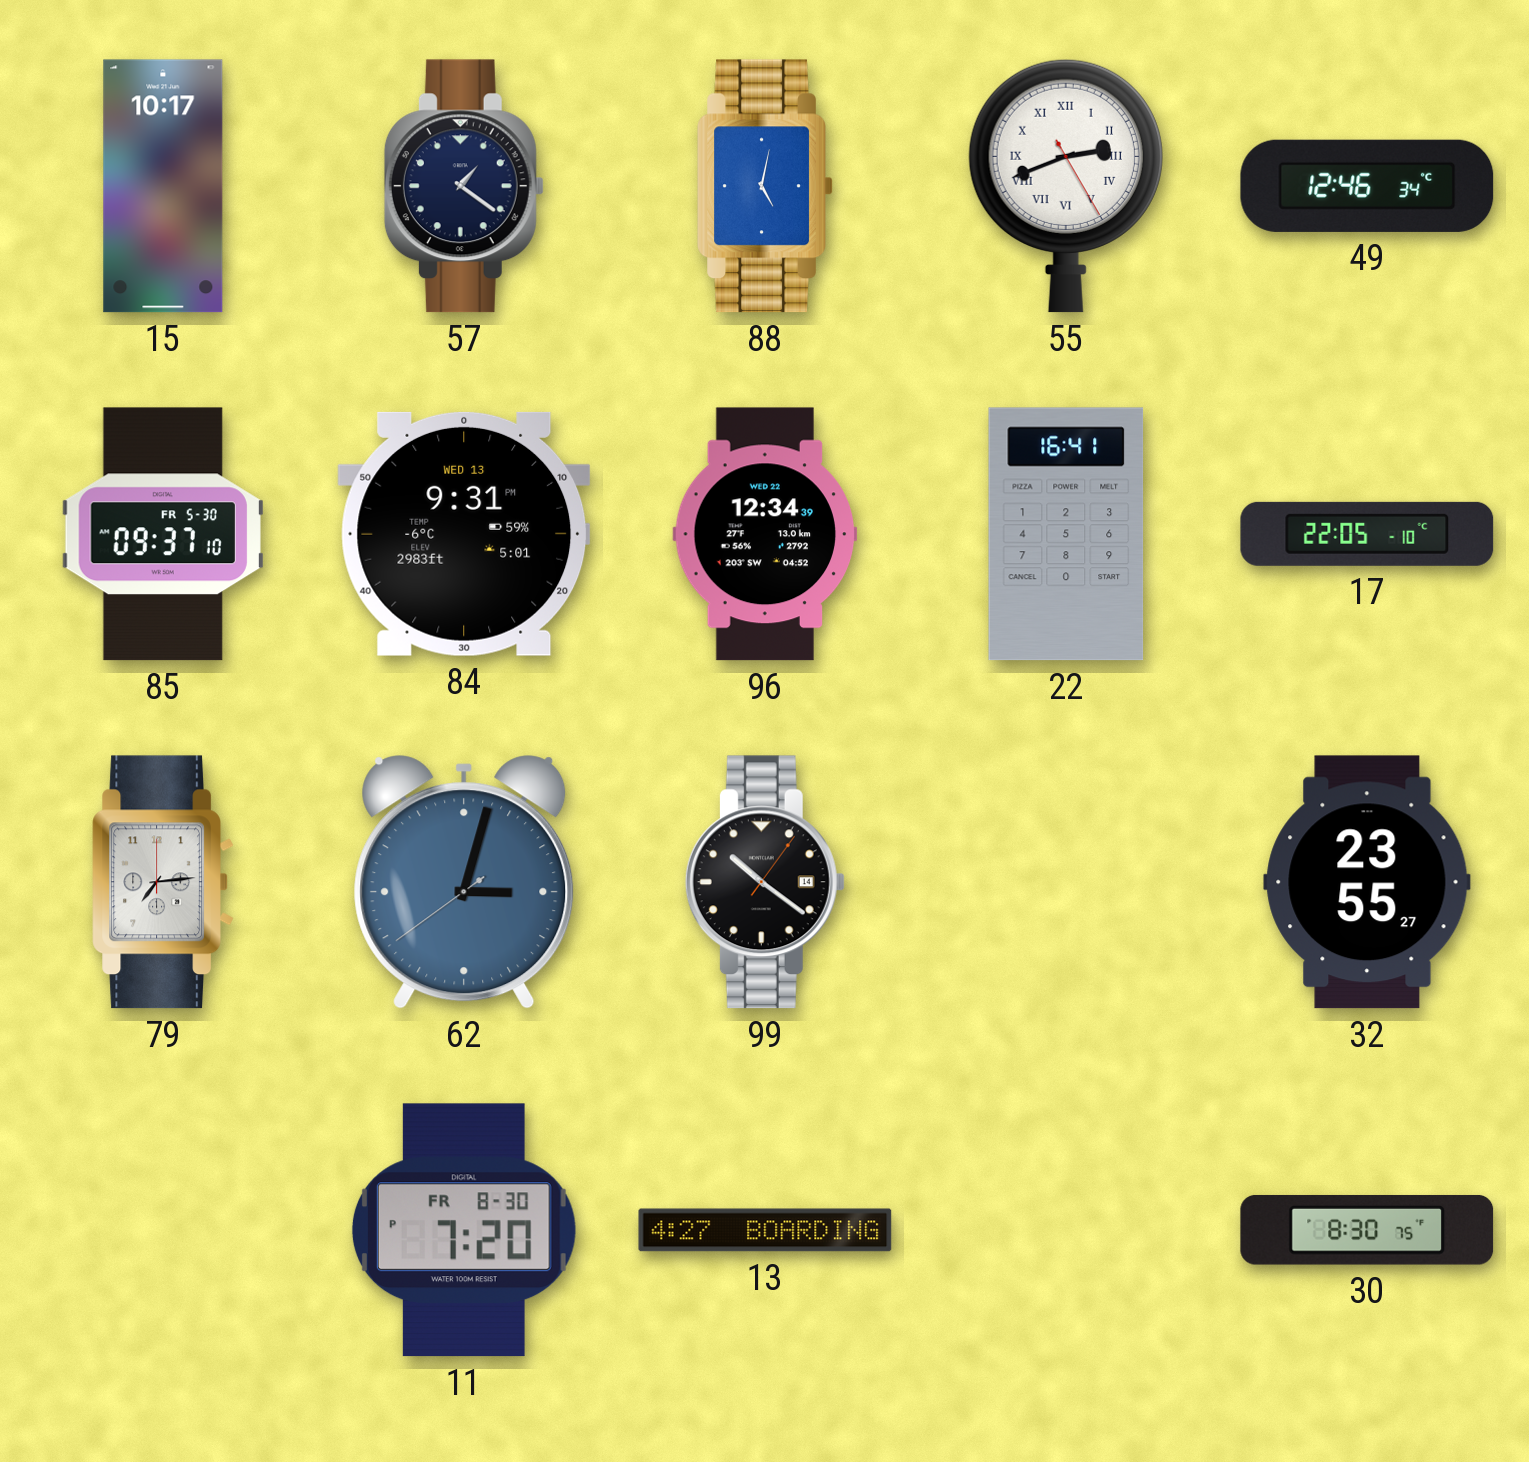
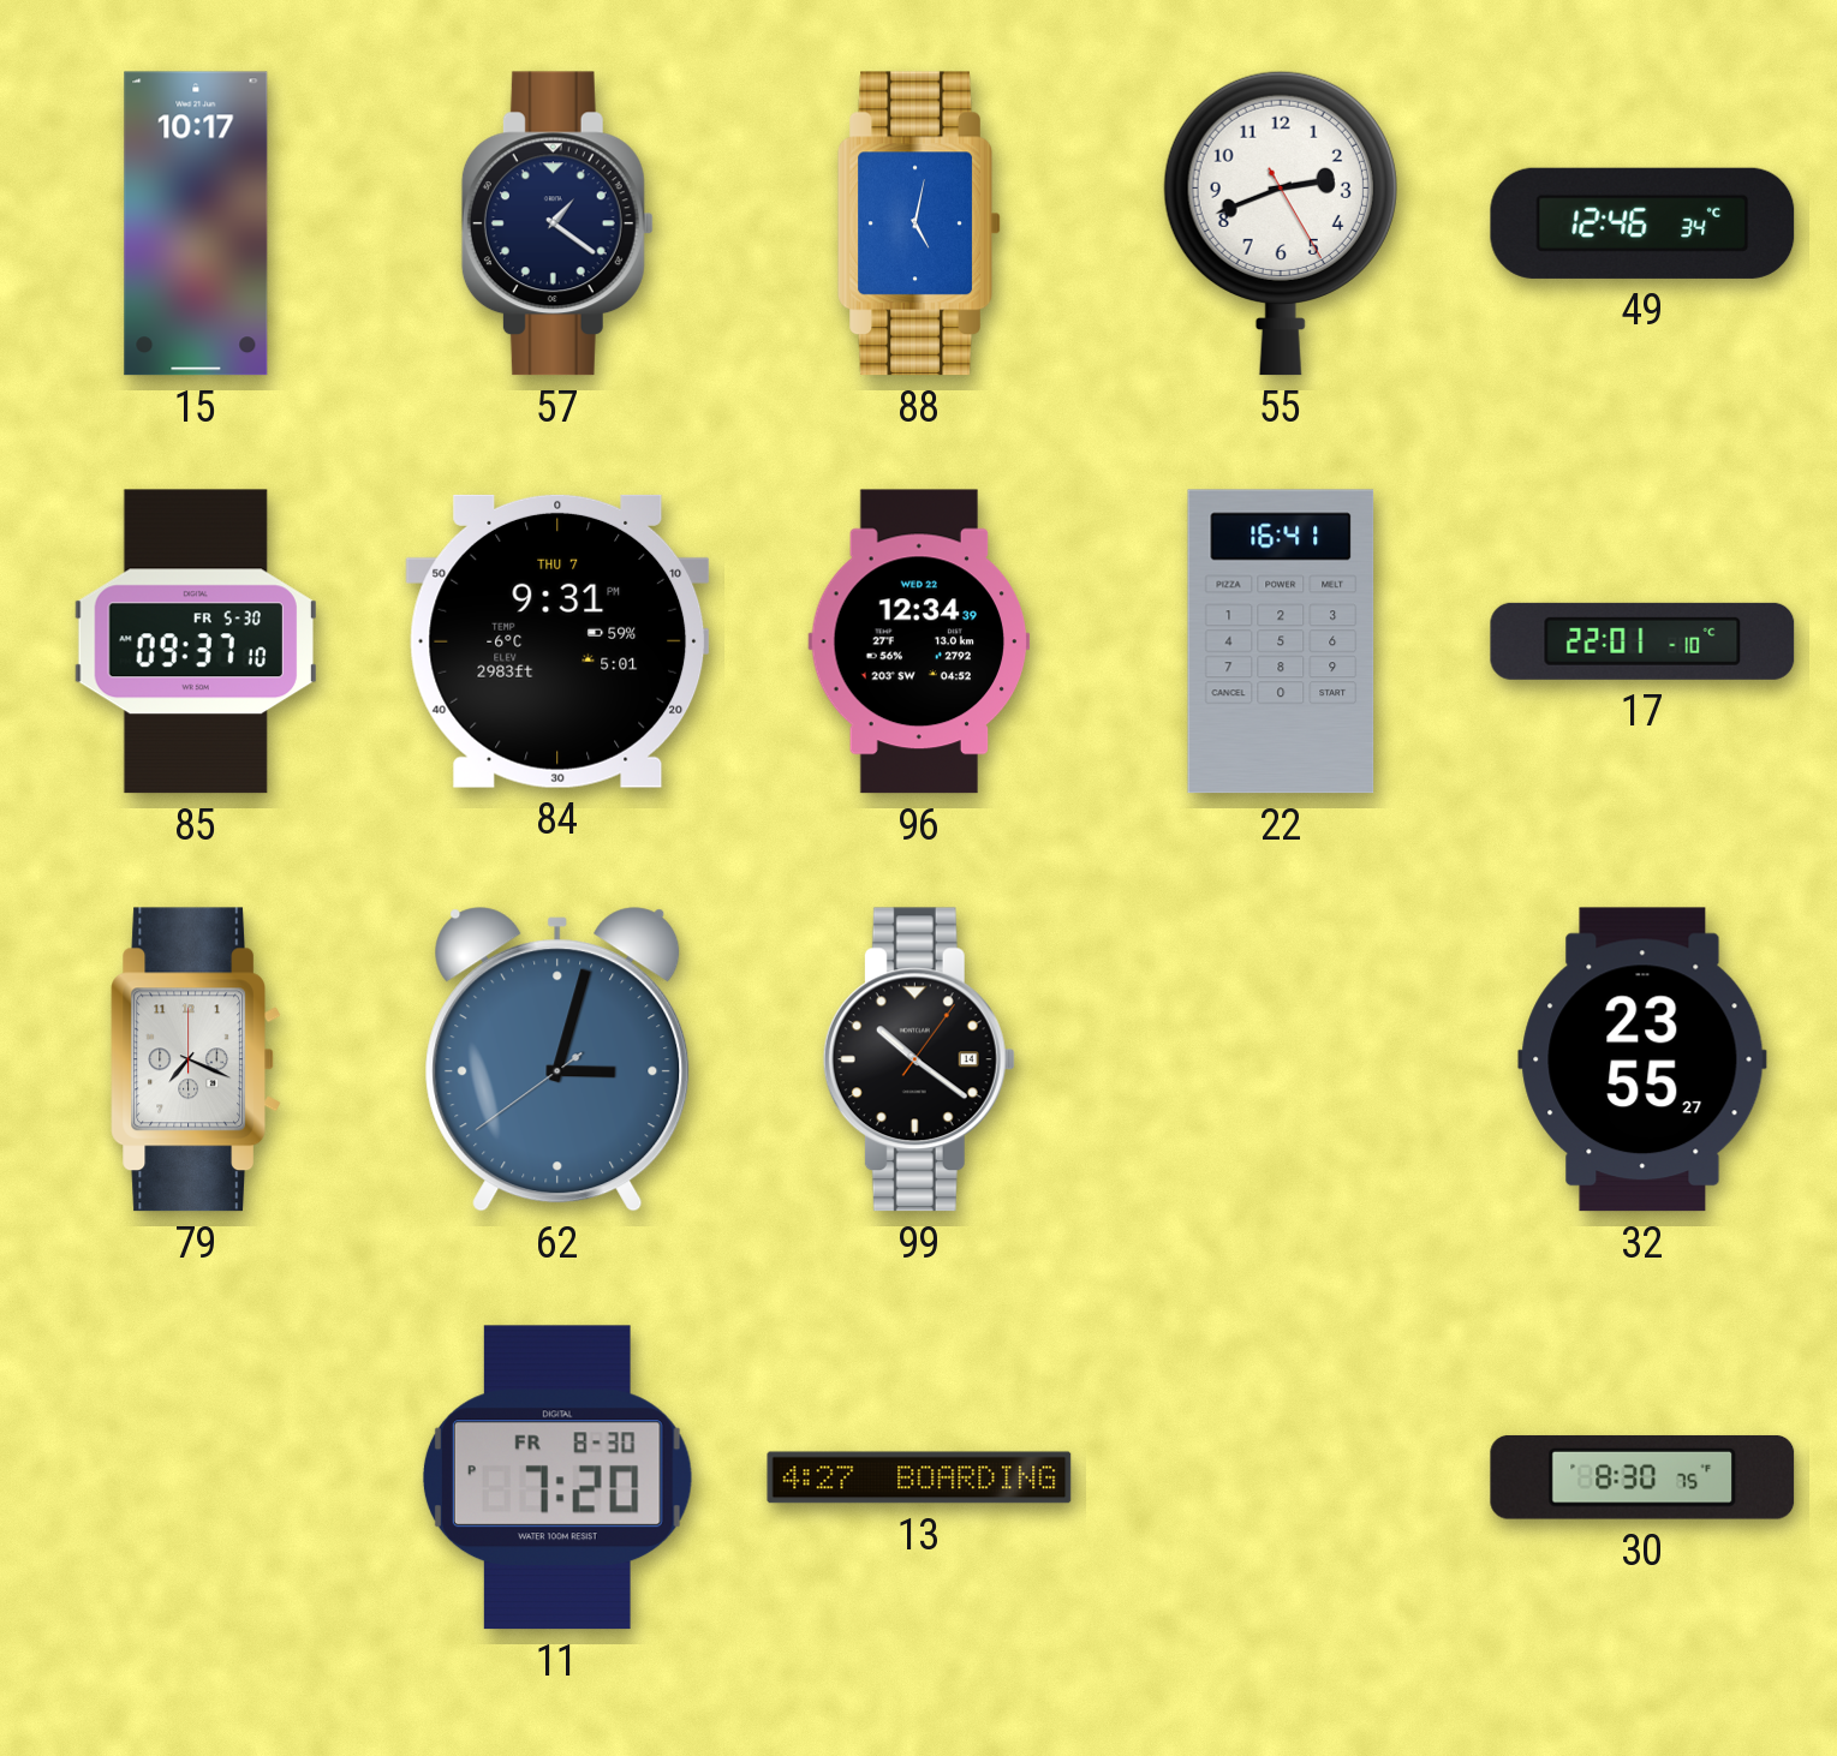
55 numerals: Roman -> Arabic (1281, 223)
84 date: WED 13 -> THU 7 (557, 641)
17: 22:05 -> 22:01 (1642, 641)
79: 7:14 -> 7:19 (196, 1059)
